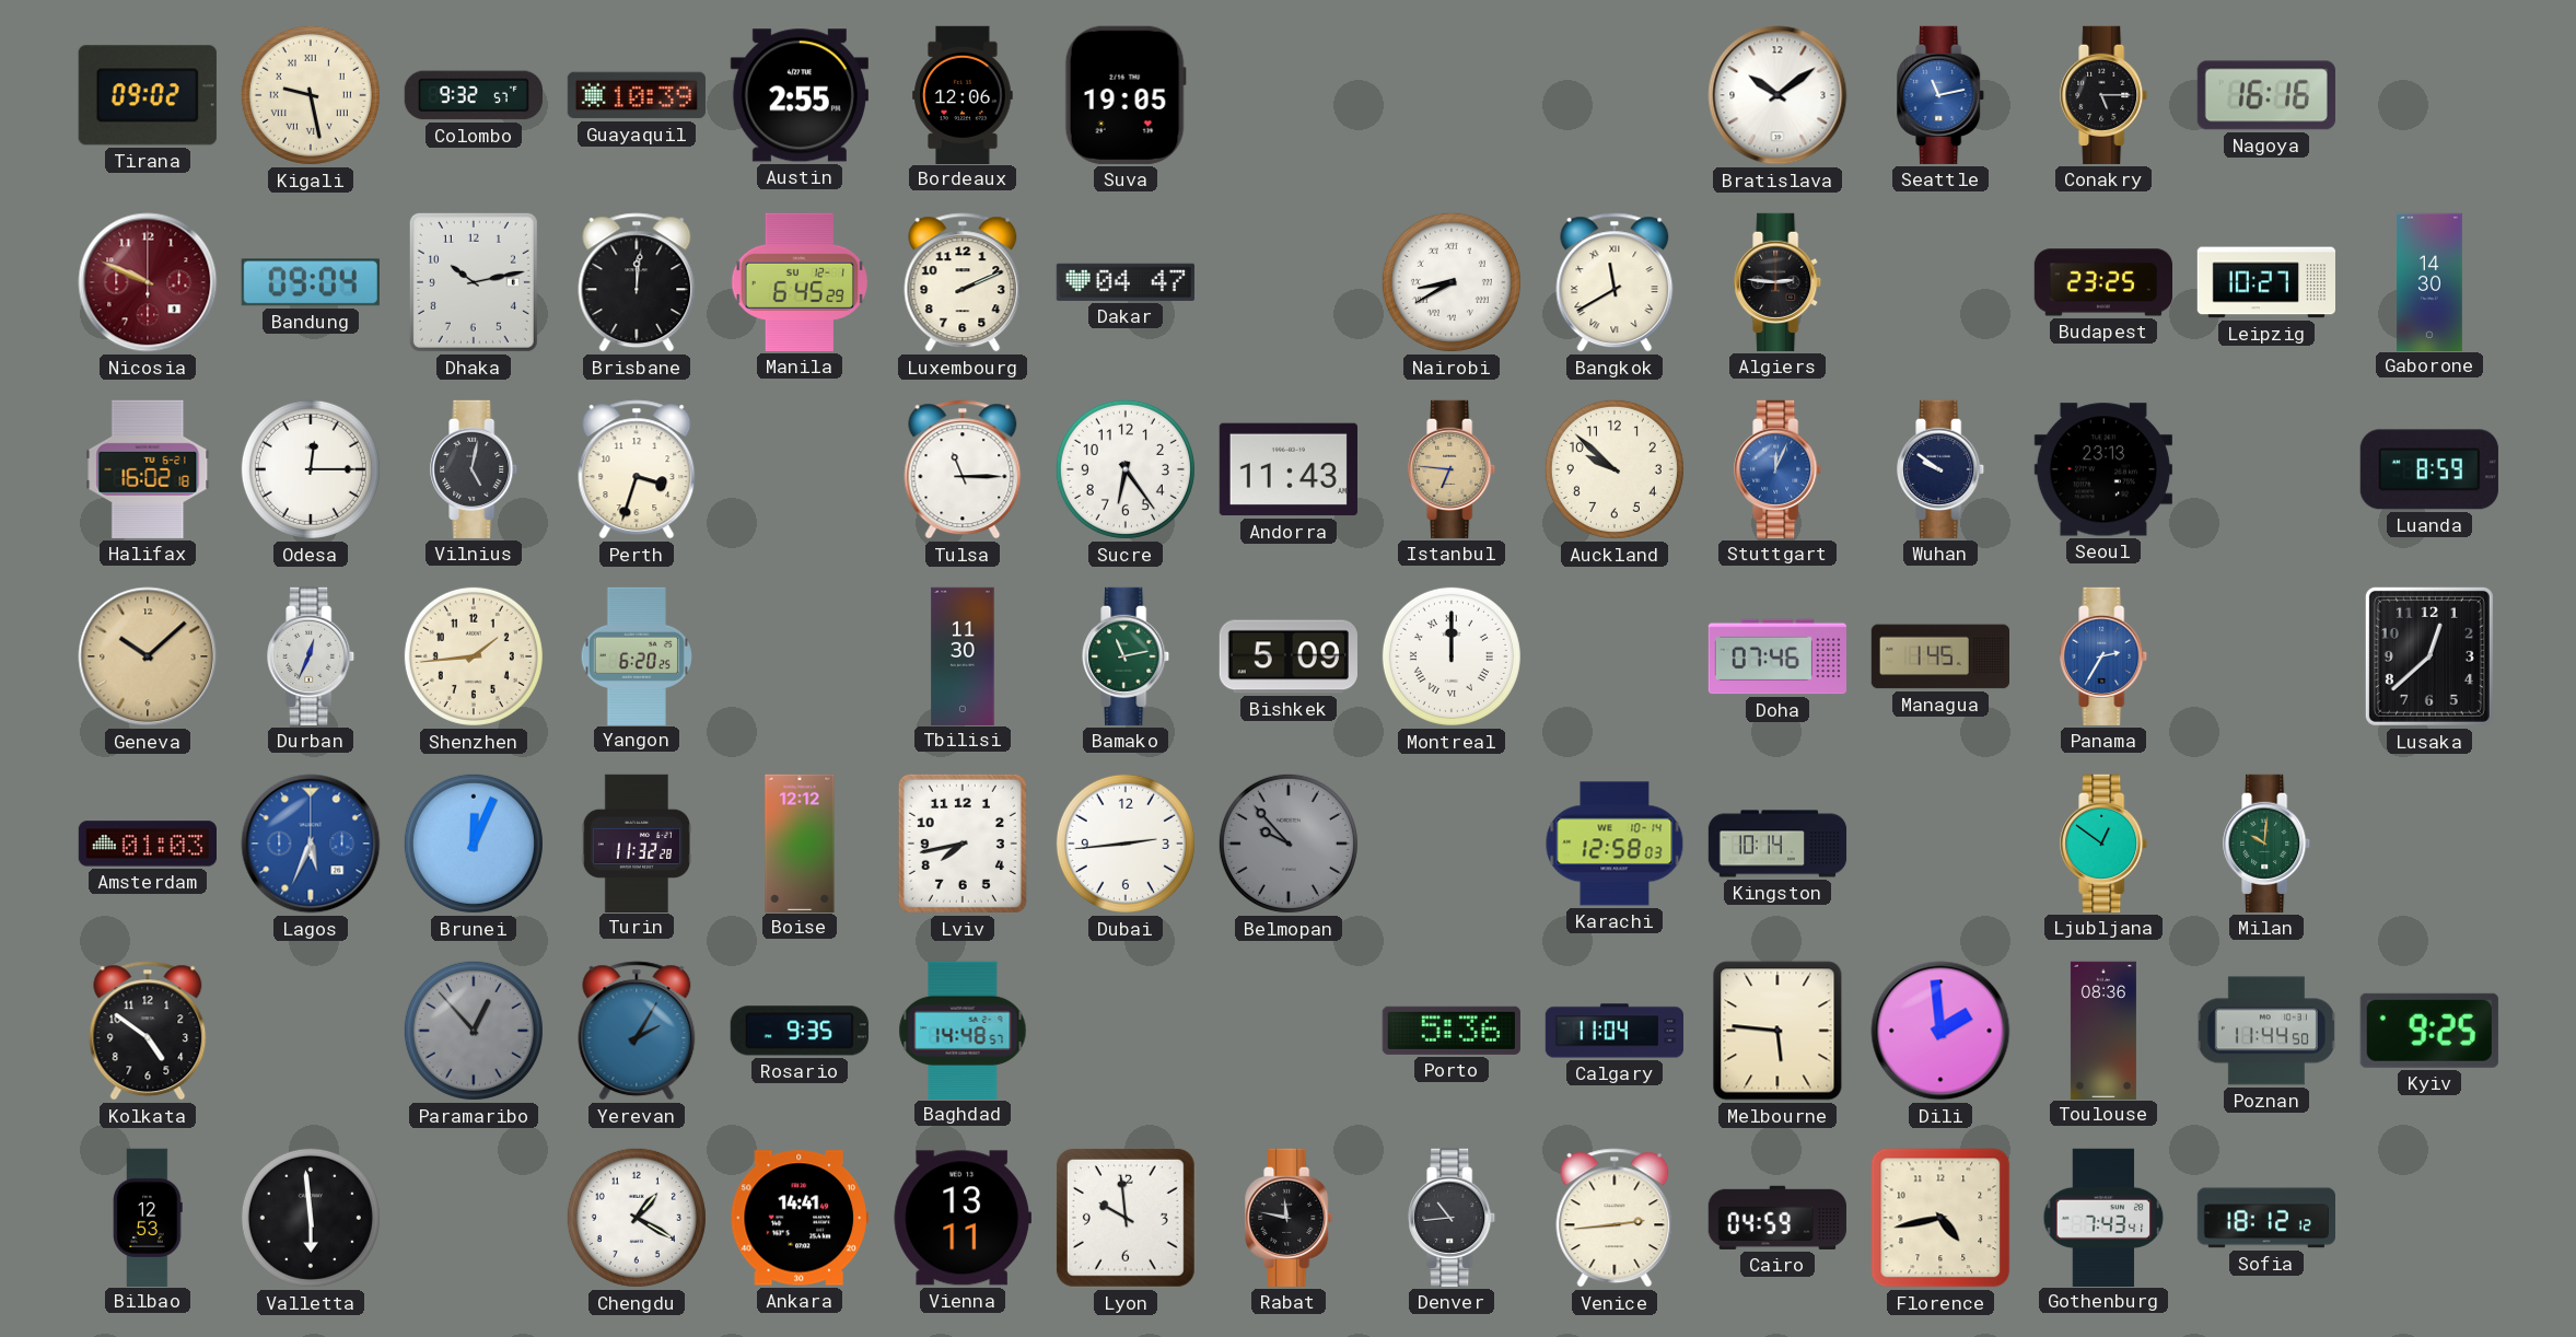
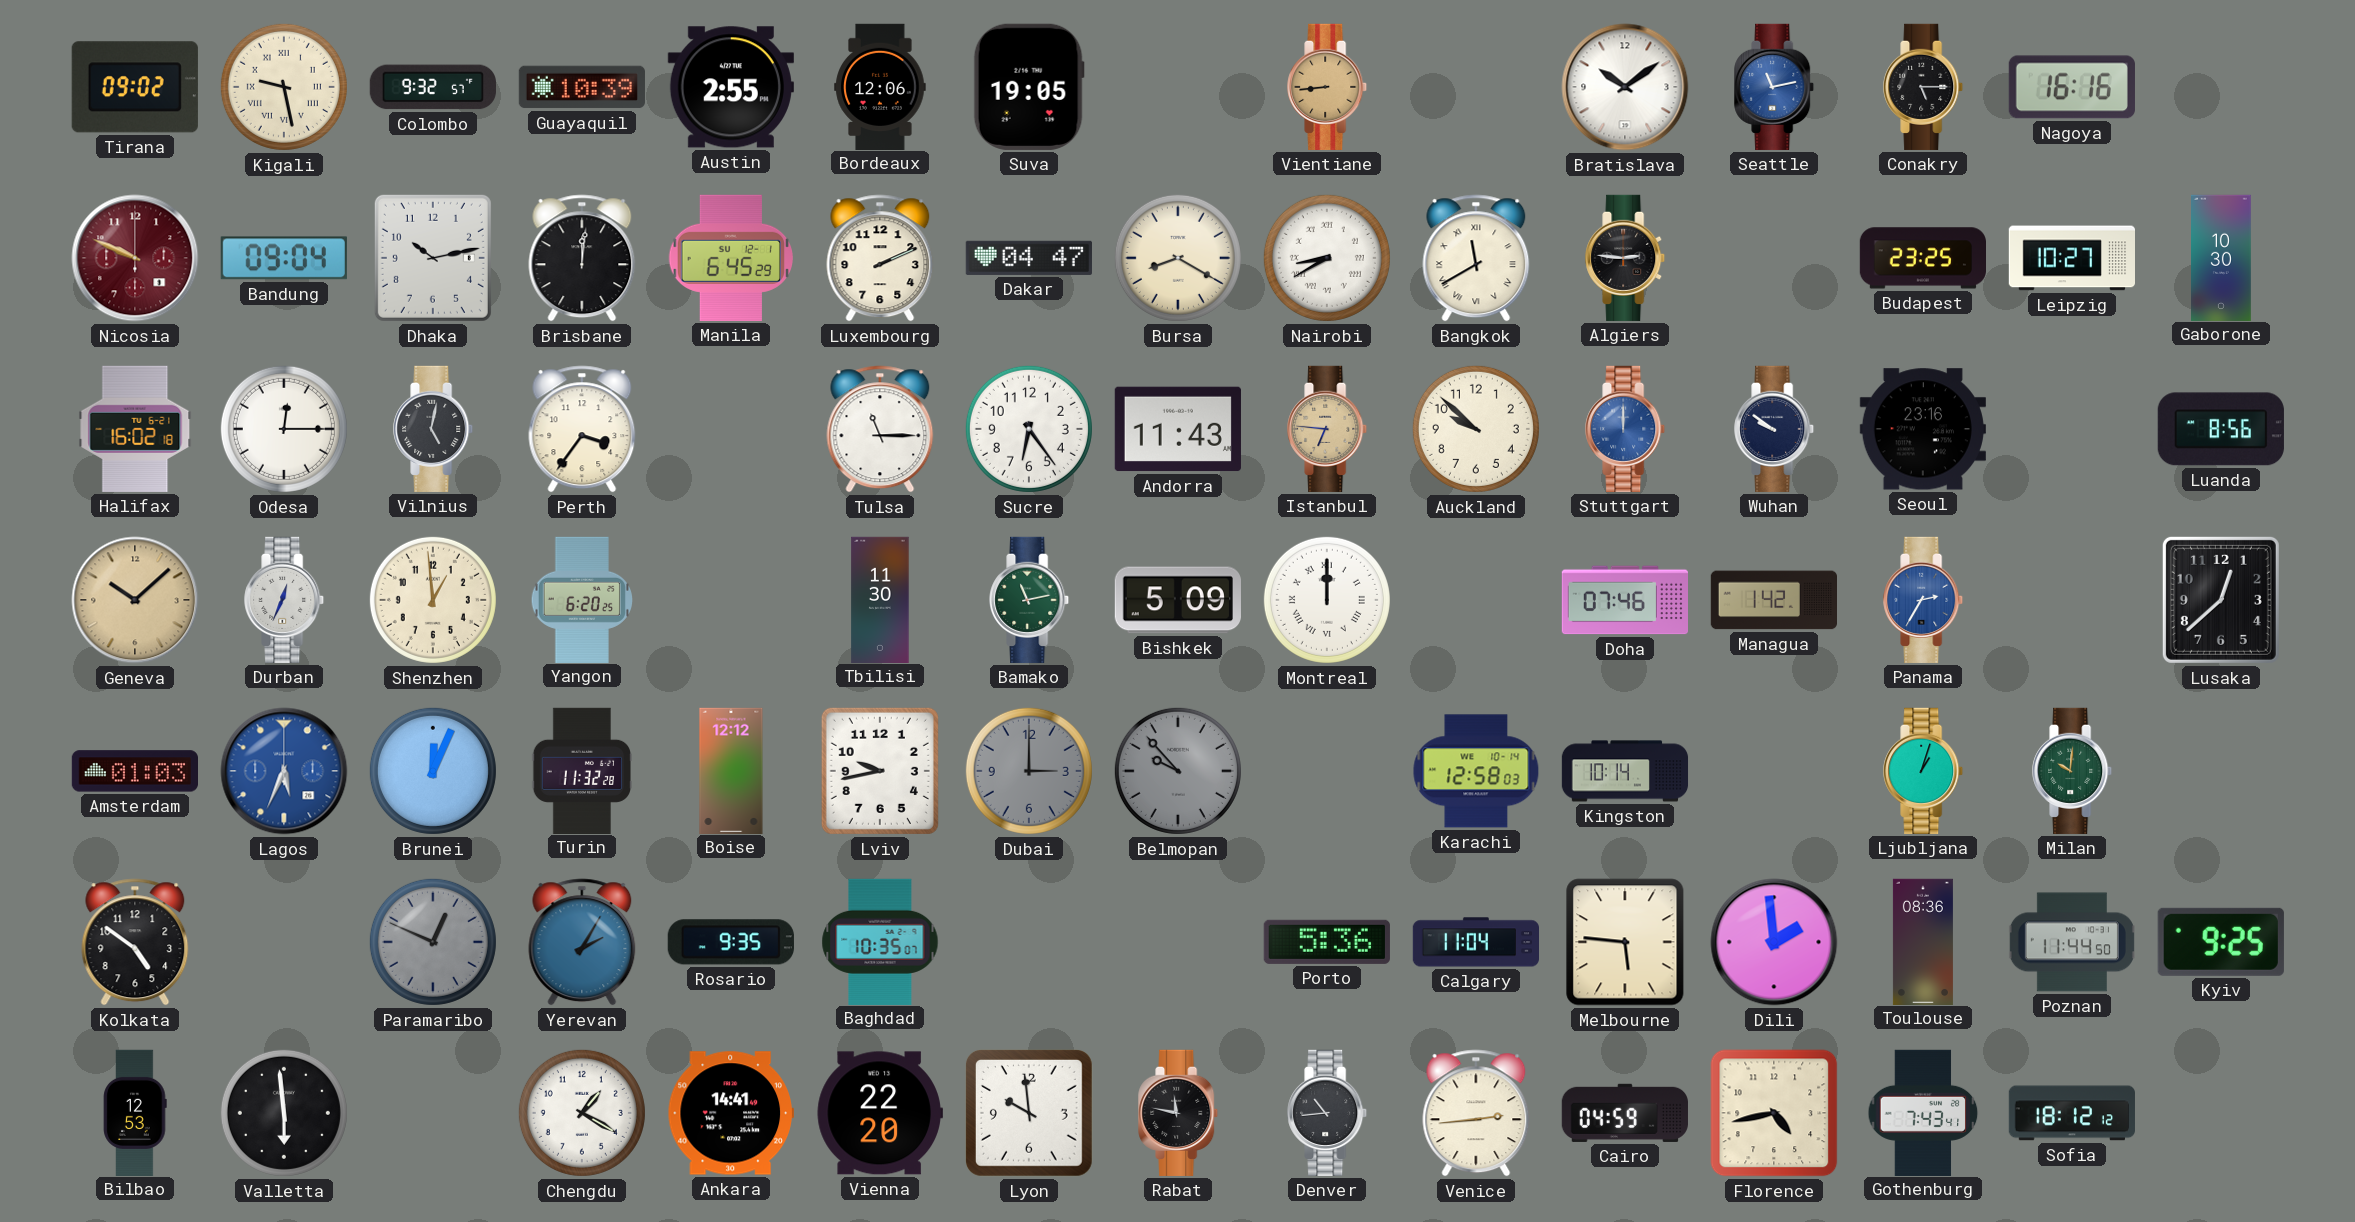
Vientiane: none -> 8:44 (1328, 87)
Bursa: none -> 8:20 (1178, 258)
Gaborone: 14:30 -> 10:30 (2222, 257)
Perth: 3:33 -> 3:36 (582, 429)
Stuttgart: 12:04 -> 12:00 (1626, 429)
Seoul: 23:13 -> 23:16 (1923, 429)
Luanda: 8:59 -> 8:56 (2221, 429)
Shenzhen: 1:44 -> 12:59 (433, 600)
Managua: 1:45 -> 1:42 (1773, 600)
Lviv: 7:43 -> 9:43 (880, 771)
Dubai: 2:44 -> 3:00 (1029, 771)
Dubai dial: white -> grey (1029, 771)
Ljubljana: 12:51 -> 1:03 (1924, 771)
Paramaribo: 12:53 -> 12:49 (433, 942)
Baghdad: 14:48 -> 10:35 (880, 941)
Vienna: 13:11 -> 22:20 (880, 1113)
